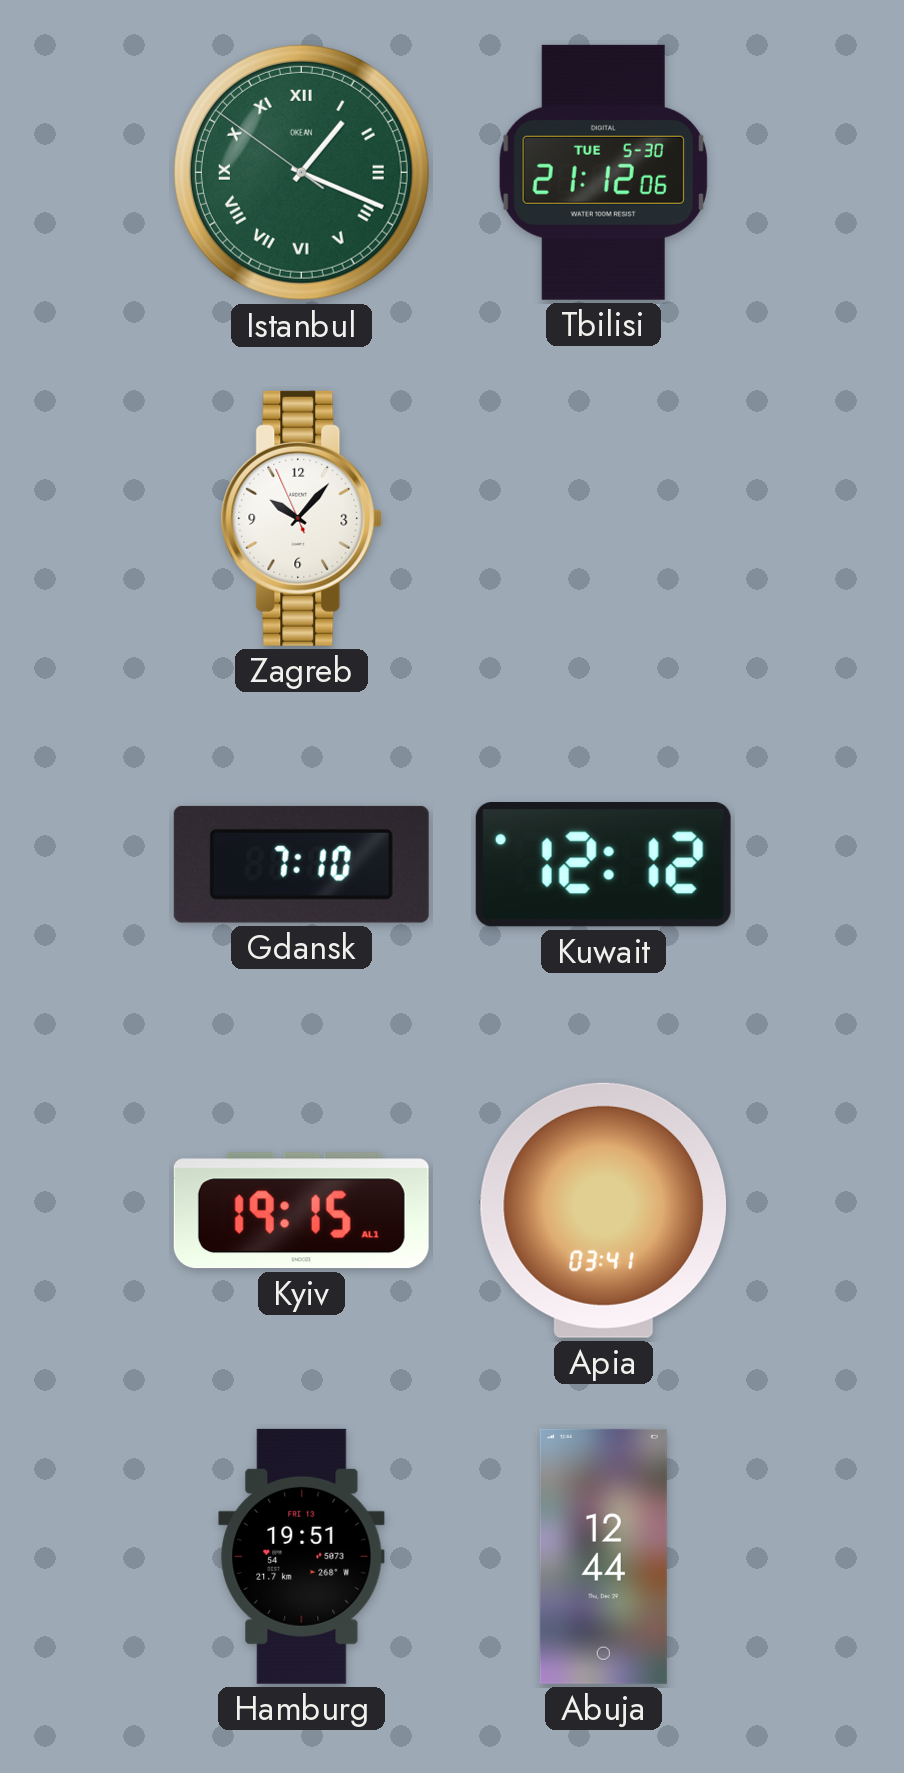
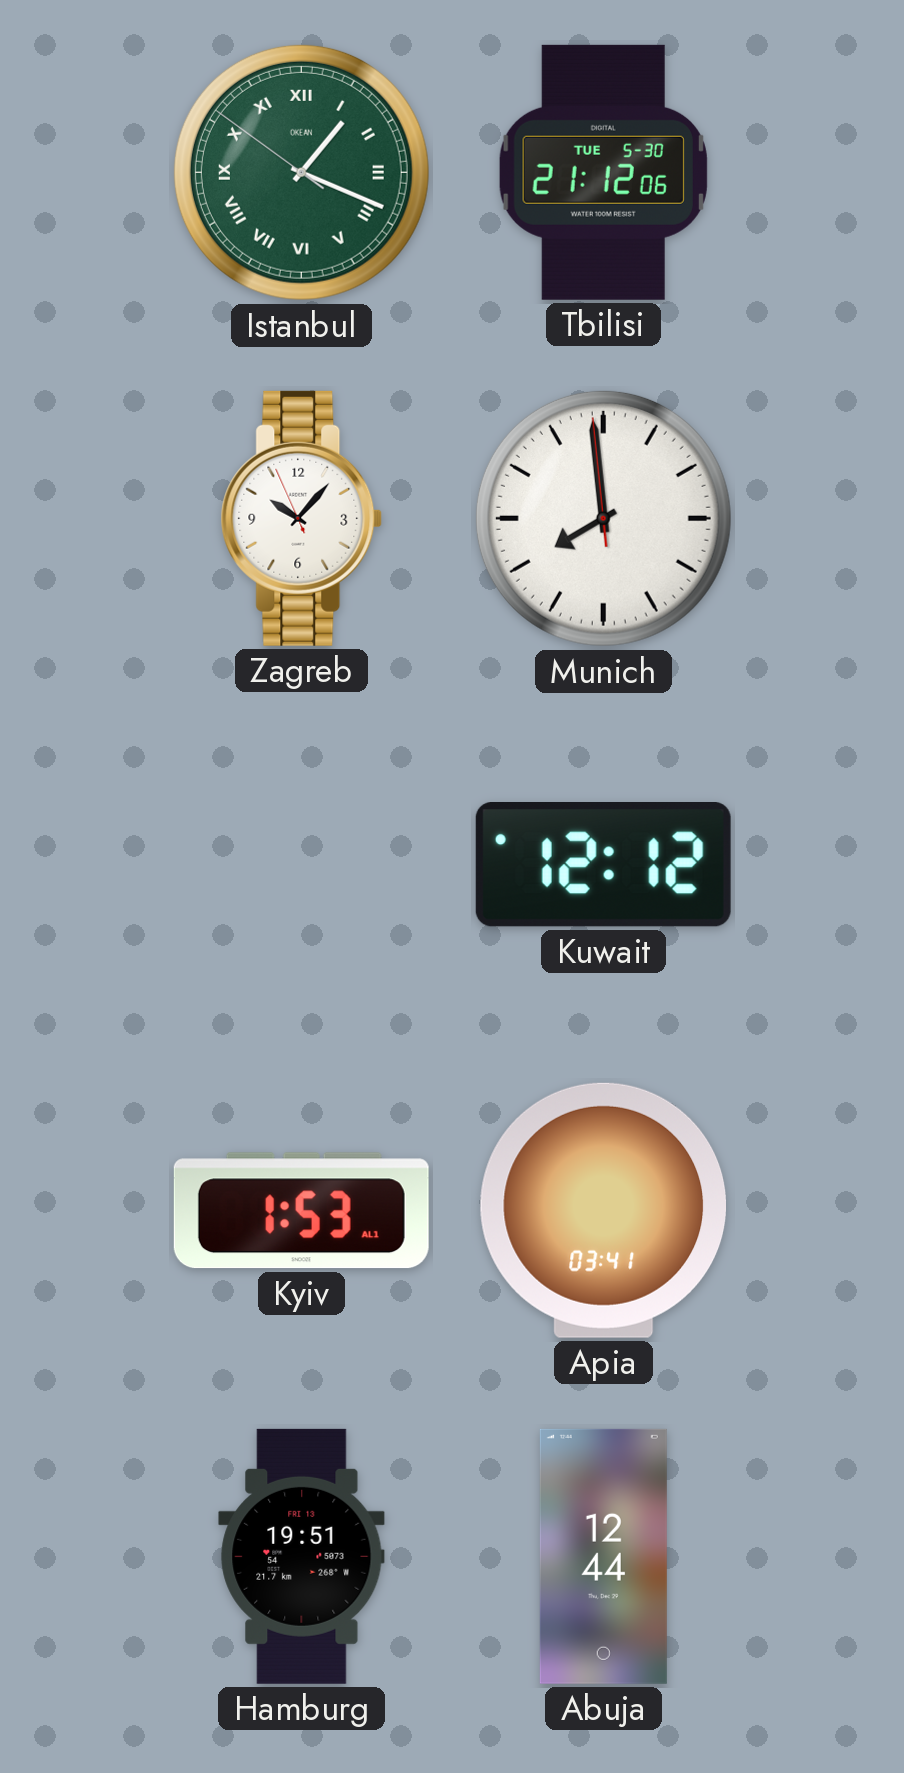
Munich: none -> 7:58 (603, 518)
Gdansk: 7:10 -> none (301, 864)
Kyiv: 19:15 -> 1:53 (301, 1211)
